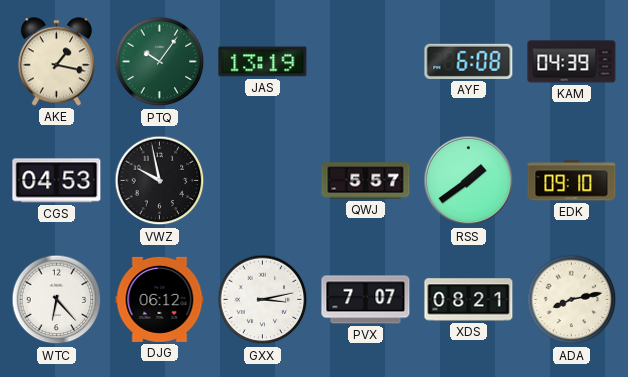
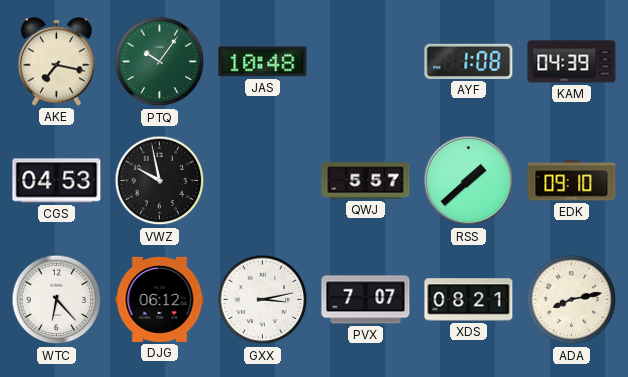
AKE: 1:17 -> 7:17 (56, 62)
JAS: 13:19 -> 10:48 (263, 62)
AYF: 6:08 -> 1:08 (469, 61)
RSS: 1:39 -> 1:38 (469, 181)
